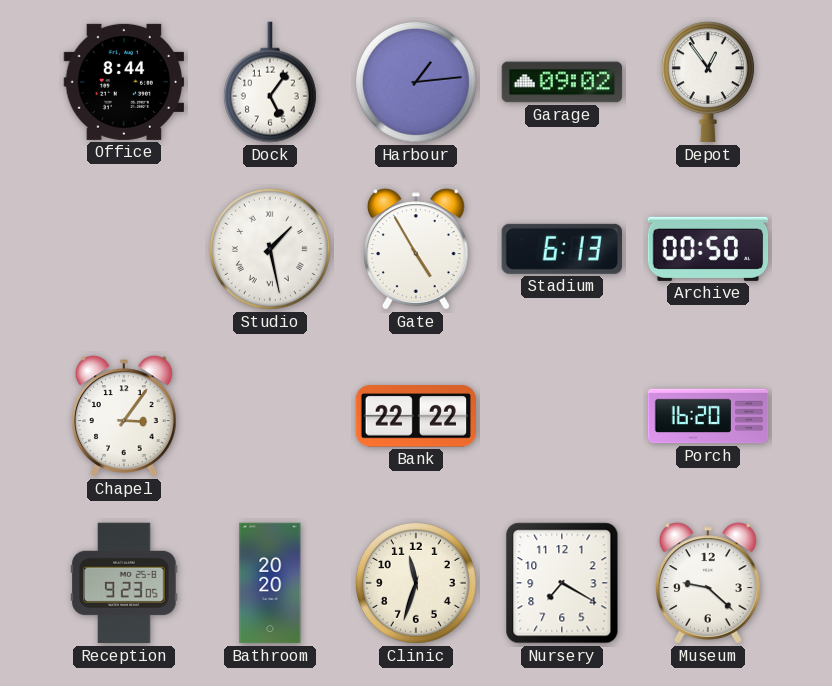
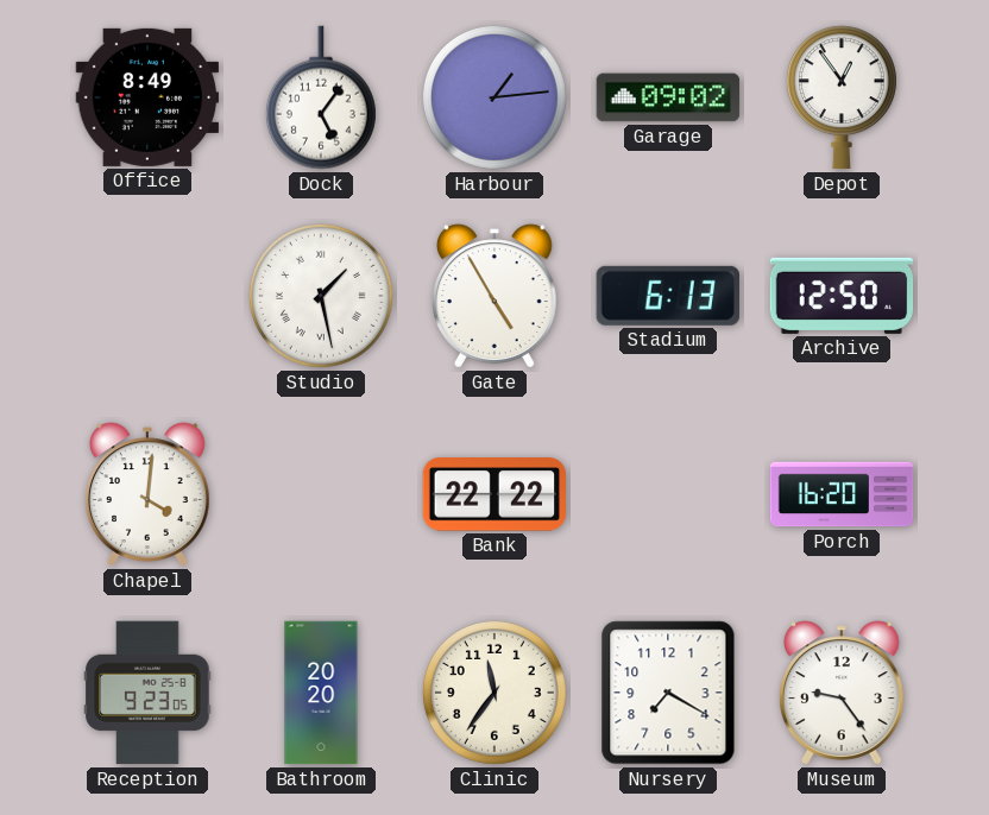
Office: 8:44 -> 8:49 (147, 97)
Archive: 00:50 -> 12:50 (842, 296)
Chapel: 3:06 -> 4:01 (149, 494)
Clinic: 11:33 -> 11:36 (494, 693)
Museum: 9:22 -> 9:24 (843, 693)
